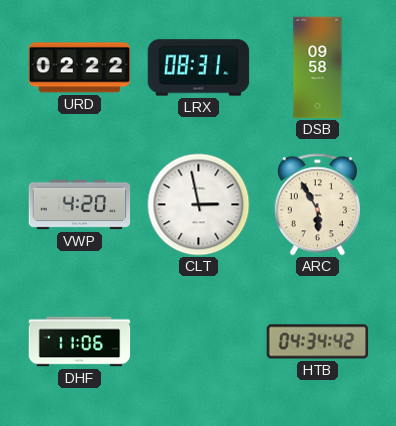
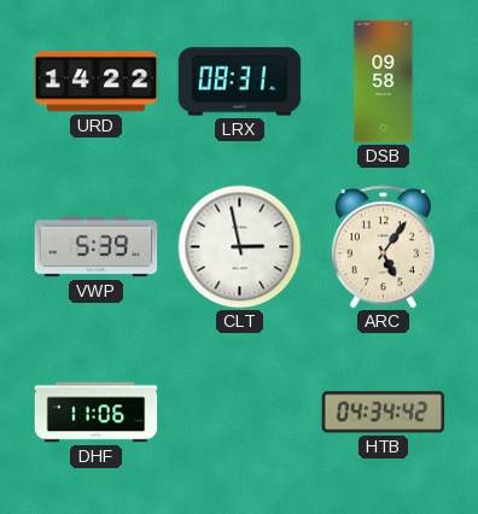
URD: 02:22 -> 14:22 (97, 82)
VWP: 4:20 -> 5:39 (97, 247)
ARC: 5:55 -> 5:06 (383, 247)
